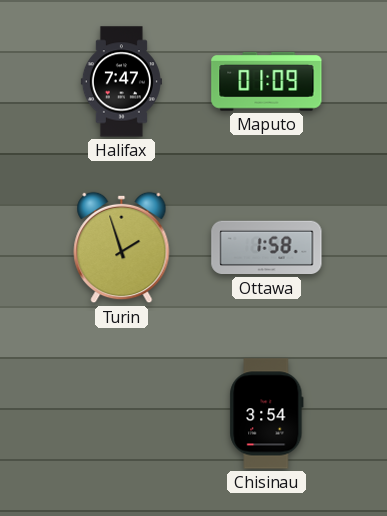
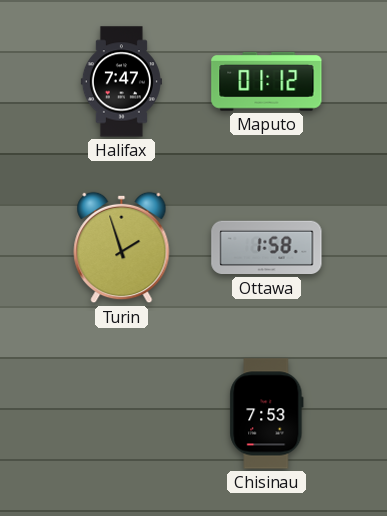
Maputo: 01:09 -> 01:12 (267, 82)
Chisinau: 3:54 -> 7:53 (267, 414)
